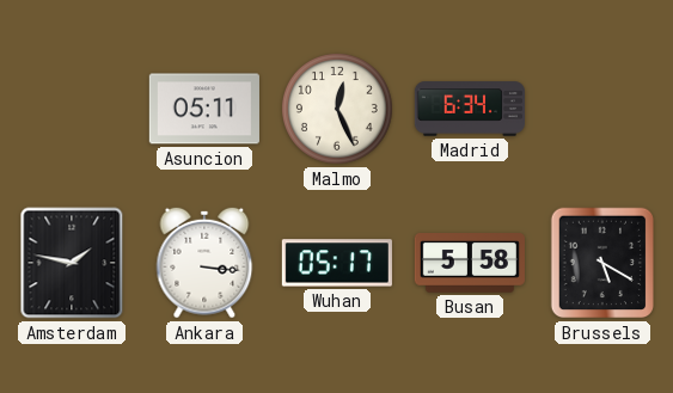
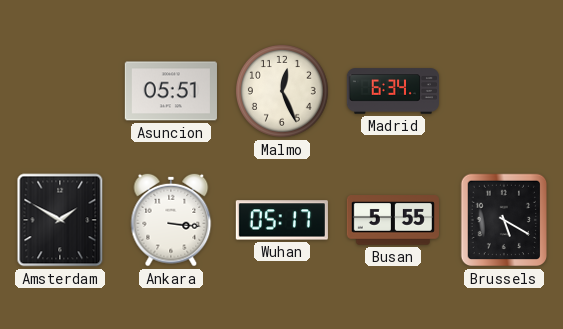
Asuncion: 05:11 -> 05:51 (171, 91)
Amsterdam: 1:47 -> 1:50 (60, 220)
Busan: 5:58 -> 5:55 (393, 220)
